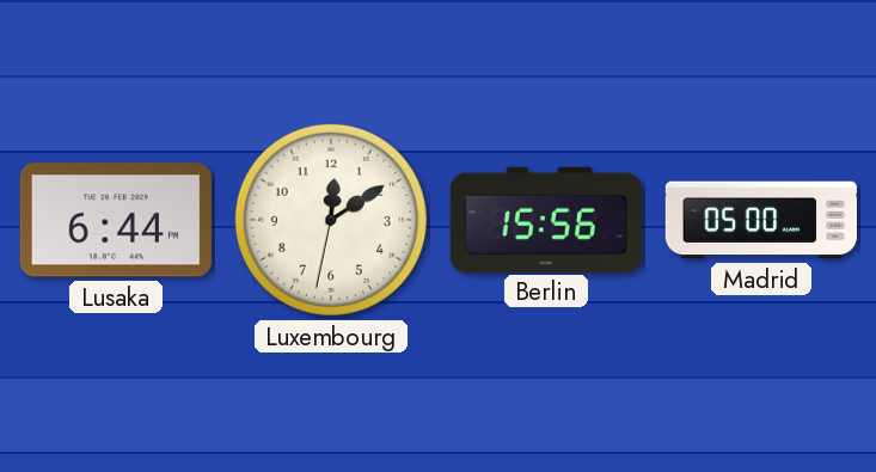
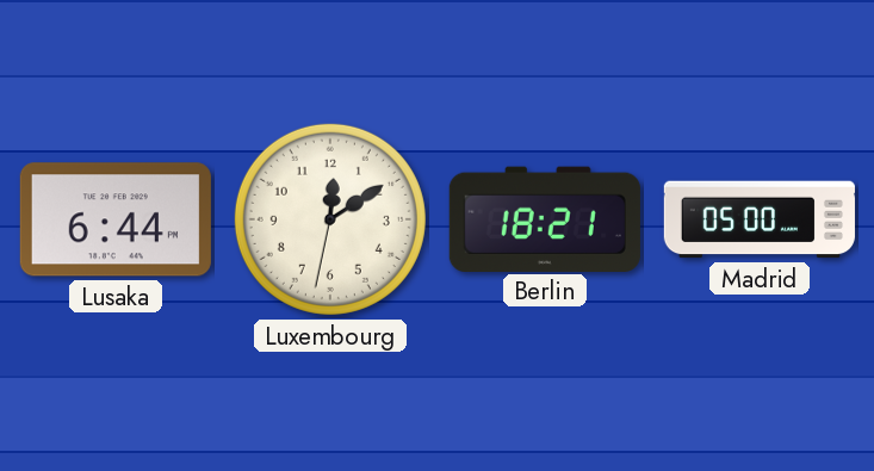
Berlin: 15:56 -> 18:21 (545, 218)
